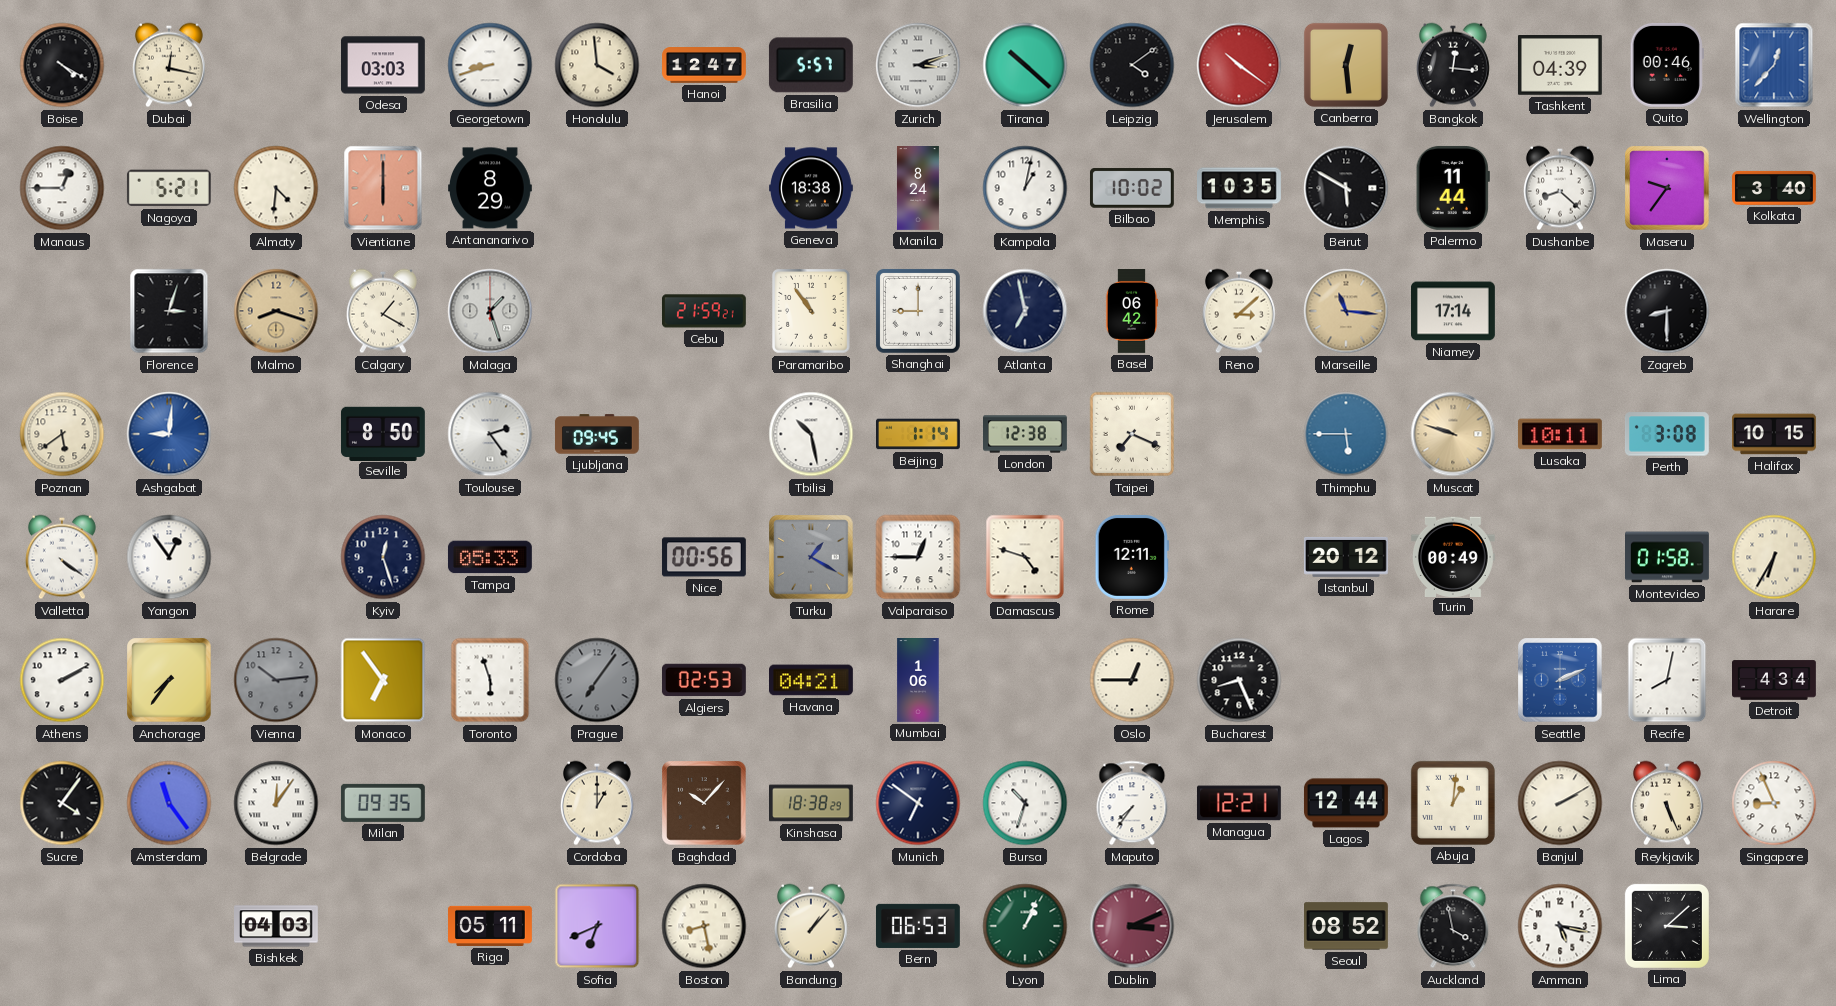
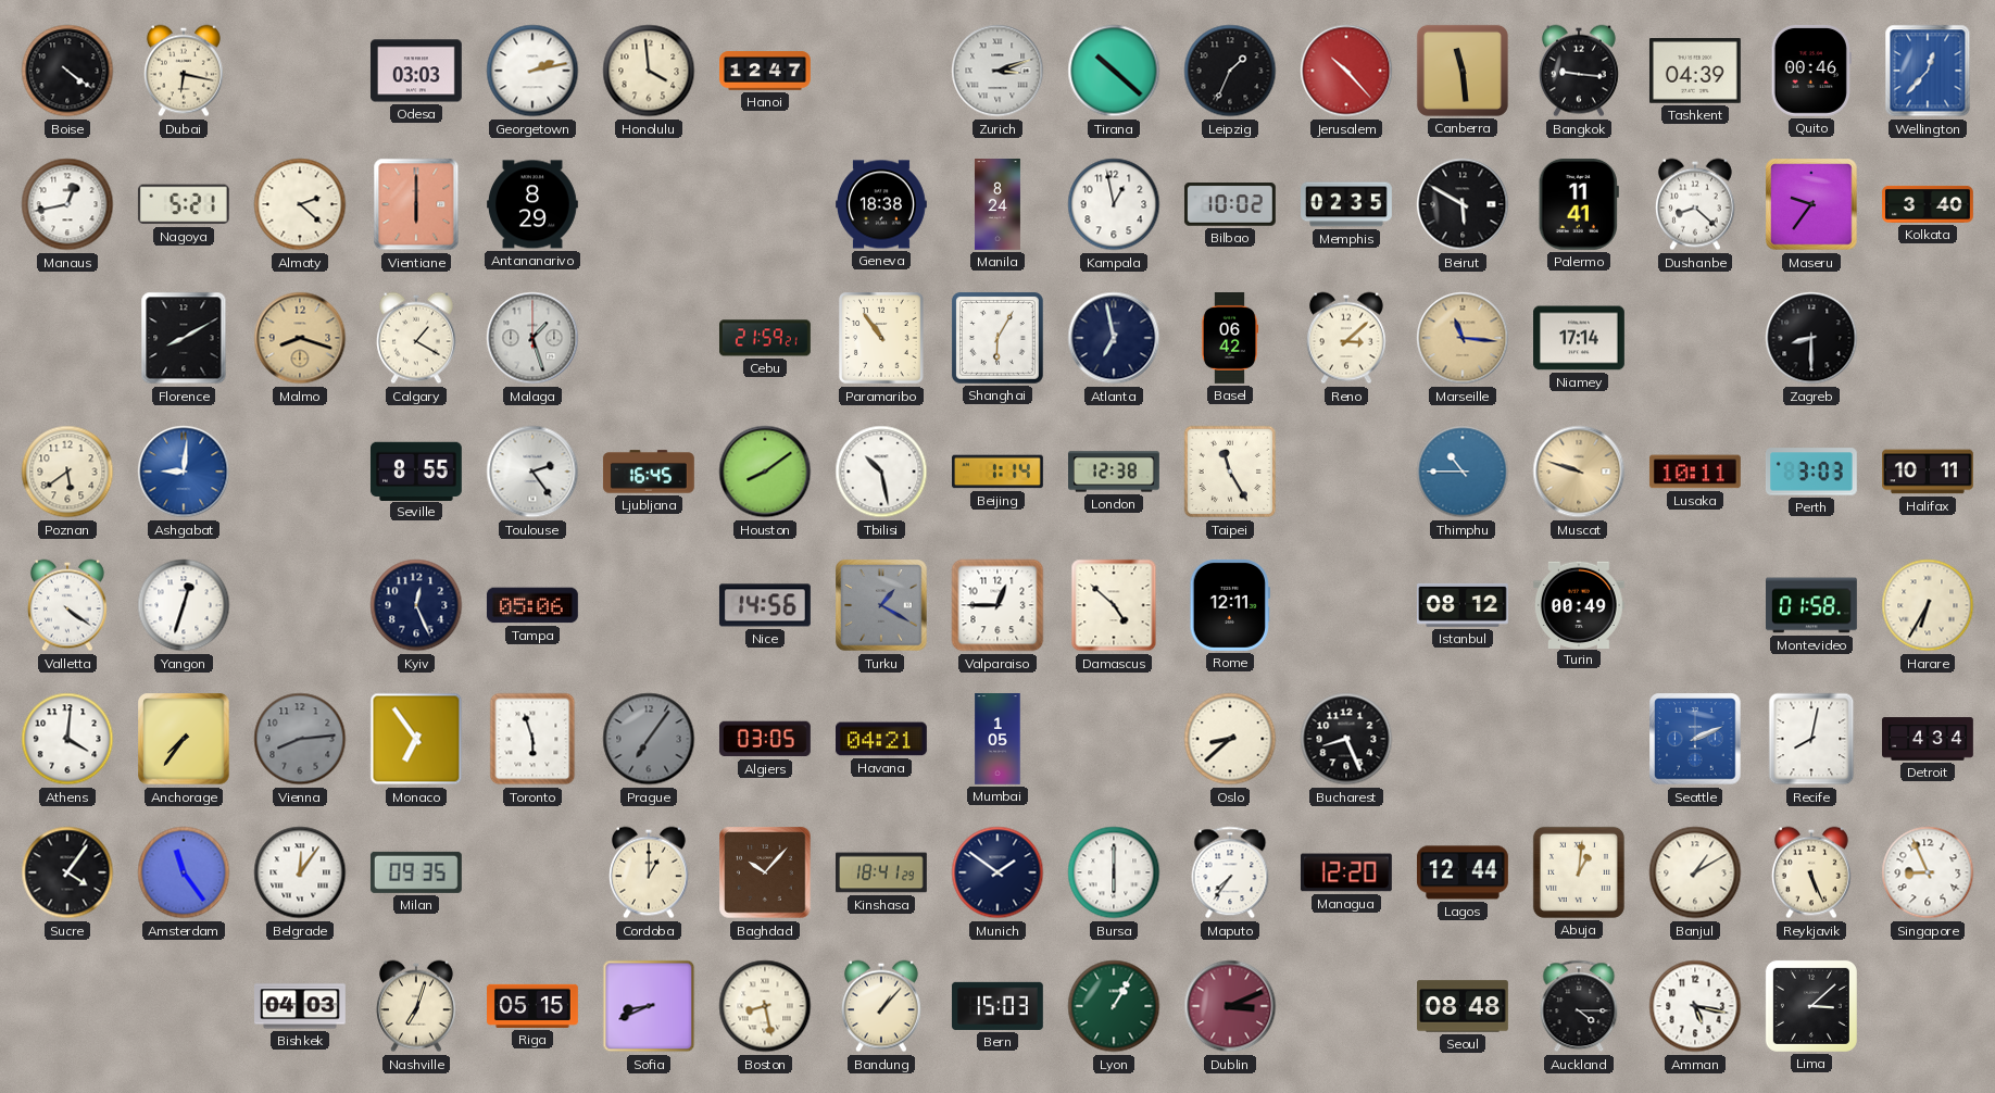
Boise: 4:20 -> 4:21 (67, 71)
Dubai: 12:17 -> 6:17 (184, 71)
Georgetown: 8:42 -> 2:13 (532, 71)
Brasilia: 5:57 -> none (811, 65)
Leipzig: 4:09 -> 1:34 (1230, 71)
Jerusalem: 10:21 -> 10:23 (1346, 71)
Canberra: 12:29 -> 11:29 (1463, 71)
Bangkok: 12:16 -> 9:16 (1579, 71)
Manaus: 12:45 -> 12:43 (67, 204)
Almaty: 4:31 -> 2:22 (300, 204)
Kampala: 1:02 -> 12:58 (1114, 204)
Memphis: 10:35 -> 02:35 (1347, 204)
Palermo: 11:44 -> 11:41 (1579, 204)
Florence: 3:03 -> 8:10 (184, 338)
Shanghai: 9:00 -> 6:05 (997, 338)
Seville: 8:50 -> 8:55 (416, 470)
Ljubljana: 09:45 -> 16:45 (649, 472)
Houston: none -> 8:09 (765, 472)
Taipei: 7:19 -> 11:25 (1230, 472)
Thimphu: 5:45 -> 10:45 (1463, 472)
Perth: 3:08 -> 3:03 (1811, 472)
Halifax: 10:15 -> 10:11 (1929, 472)
Yangon: 12:54 -> 12:33 (184, 605)
Kyiv: 12:27 -> 12:26 (416, 605)
Tampa: 05:33 -> 05:06 (532, 605)
Nice: 00:56 -> 14:56 (765, 605)
Damascus: 4:48 -> 4:52 (1114, 605)
Istanbul: 20:12 -> 08:12 (1463, 605)
Athens: 2:10 -> 4:01 (67, 739)
Vienna: 10:14 -> 8:14 (300, 739)
Algiers: 02:53 -> 03:05 (765, 739)
Mumbai: 1:06 -> 1:05 (997, 740)
Oslo: 12:45 -> 8:38 (1230, 739)
Kinshasa: 18:38 -> 18:41 (882, 872)
Munich: 6:51 -> 1:51 (997, 872)
Bursa: 10:33 -> 6:00 (1114, 872)
Managua: 12:21 -> 12:20 (1346, 872)
Banjul: 2:10 -> 1:10 (1695, 872)
Nashville: none -> 7:03 (416, 1006)
Riga: 05:11 -> 05:15 (534, 1006)
Sofia: 6:41 -> 8:41 (649, 1006)
Bern: 06:53 -> 15:03 (997, 1006)
Lyon: 1:04 -> 1:05 (1114, 1006)
Seoul: 08:52 -> 08:48 (1464, 1006)
Auckland: 3:58 -> 4:15 (1579, 1006)
